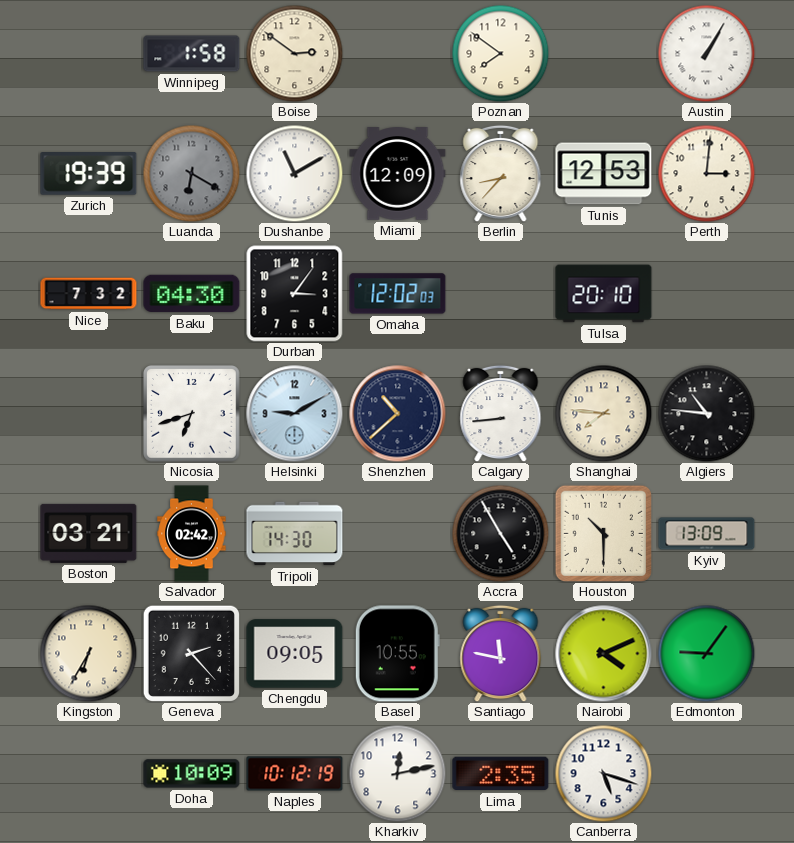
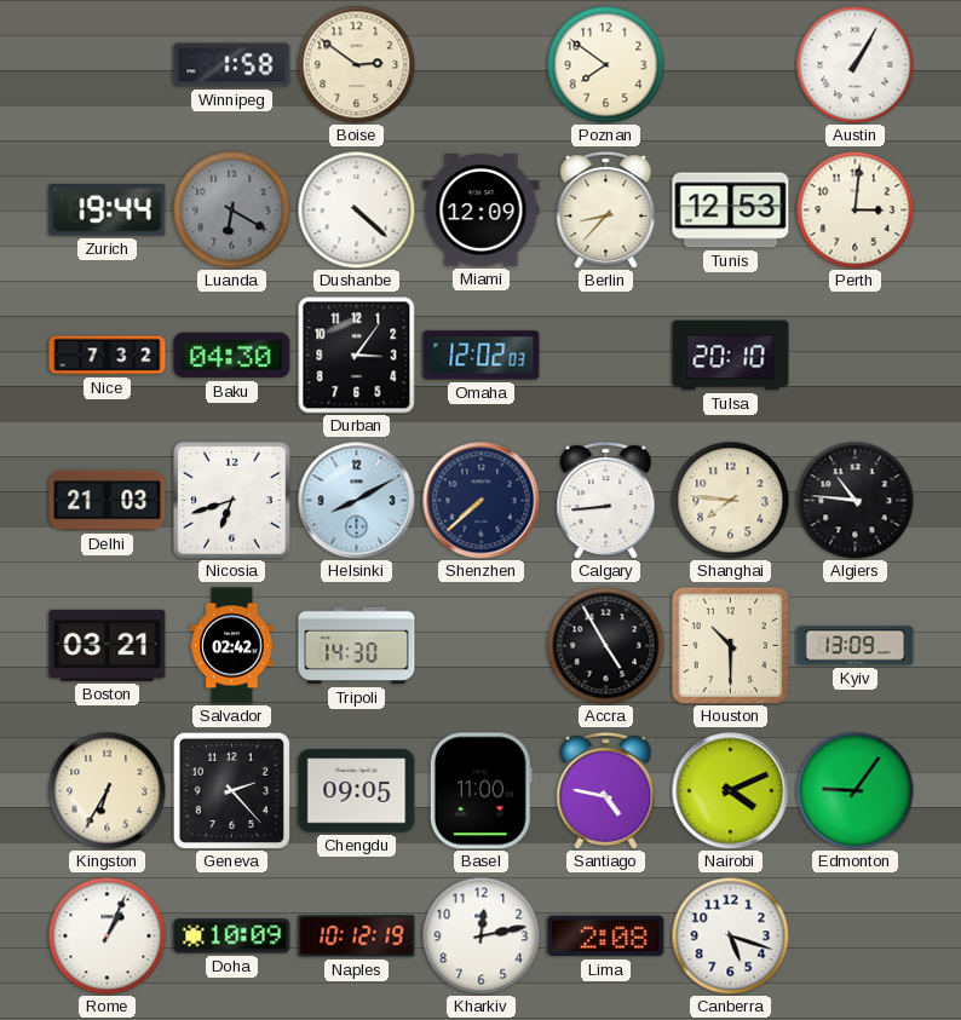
Zurich: 19:39 -> 19:44 (108, 211)
Dushanbe: 11:10 -> 4:22 (356, 209)
Delhi: none -> 21:03 (108, 501)
Helsinki: 9:10 -> 8:10 (357, 501)
Shenzhen: 10:38 -> 7:38 (482, 501)
Basel: 10:55 -> 11:00 (480, 791)
Santiago: 11:47 -> 4:47 (606, 790)
Rome: none -> 1:04 (107, 935)
Lima: 2:35 -> 2:08 (606, 937)
